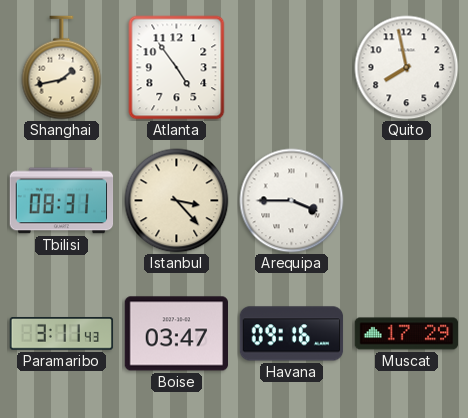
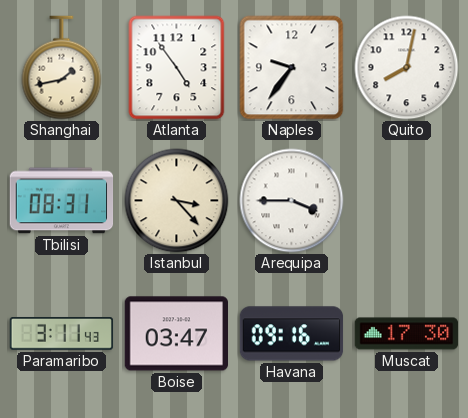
Naples: none -> 9:36 (292, 68)
Quito: 7:58 -> 8:02 (407, 68)
Muscat: 17:29 -> 17:30 (407, 334)
